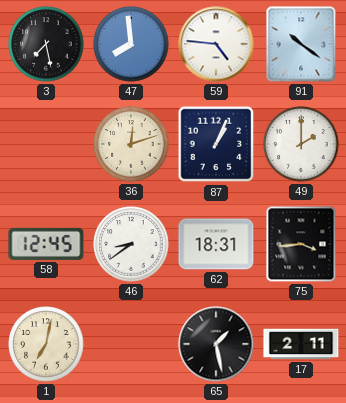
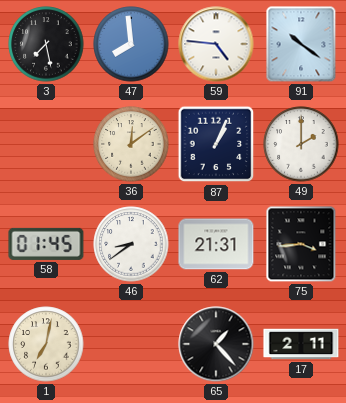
36: 12:12 -> 12:09 (131, 144)
58: 12:45 -> 01:45 (46, 244)
62: 18:31 -> 21:31 (216, 244)
65: 1:28 -> 1:23 (216, 344)
